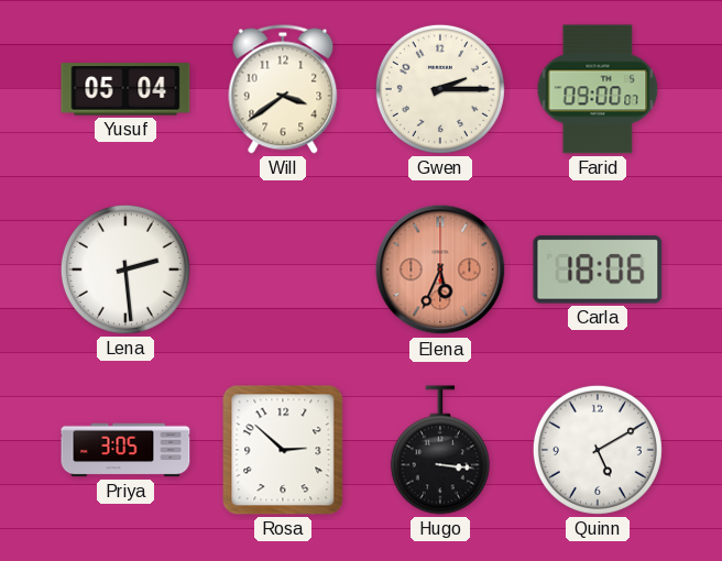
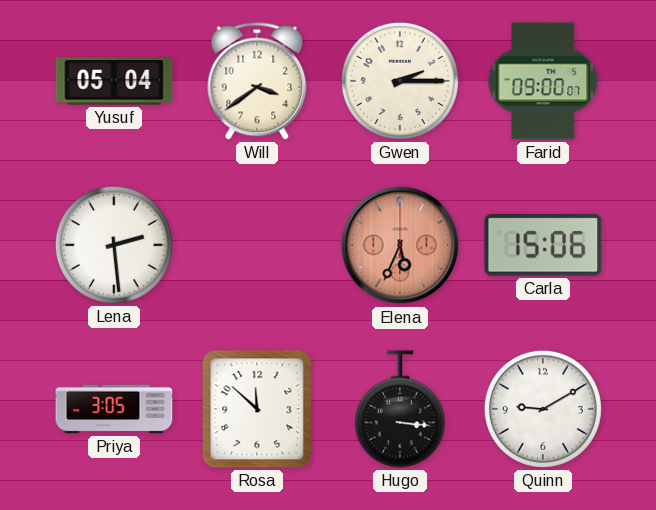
Carla: 18:06 -> 15:06 (543, 245)
Rosa: 2:52 -> 11:52 (257, 409)
Quinn: 5:10 -> 9:10 (543, 409)
